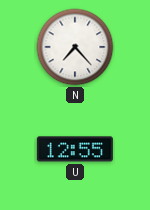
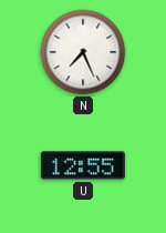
N: 7:23 -> 7:26 (83, 52)
